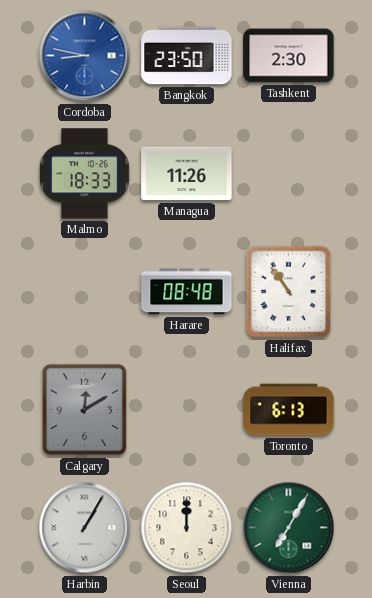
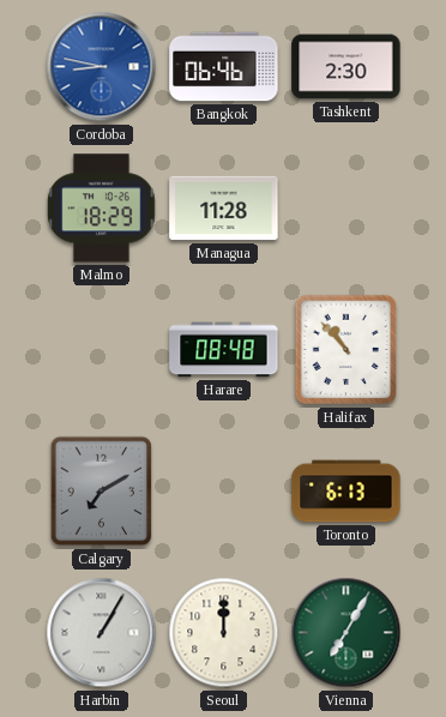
Bangkok: 23:50 -> 06:46 (224, 67)
Malmo: 18:33 -> 18:29 (102, 209)
Managua: 11:26 -> 11:28 (224, 209)
Halifax: 10:54 -> 10:53 (346, 350)
Calgary: 12:10 -> 7:10 (102, 492)
